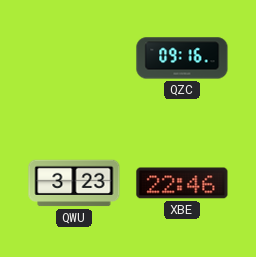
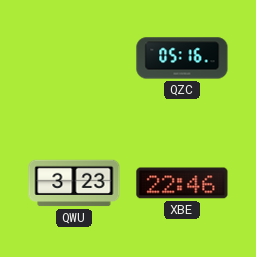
QZC: 09:16 -> 05:16 (182, 58)
